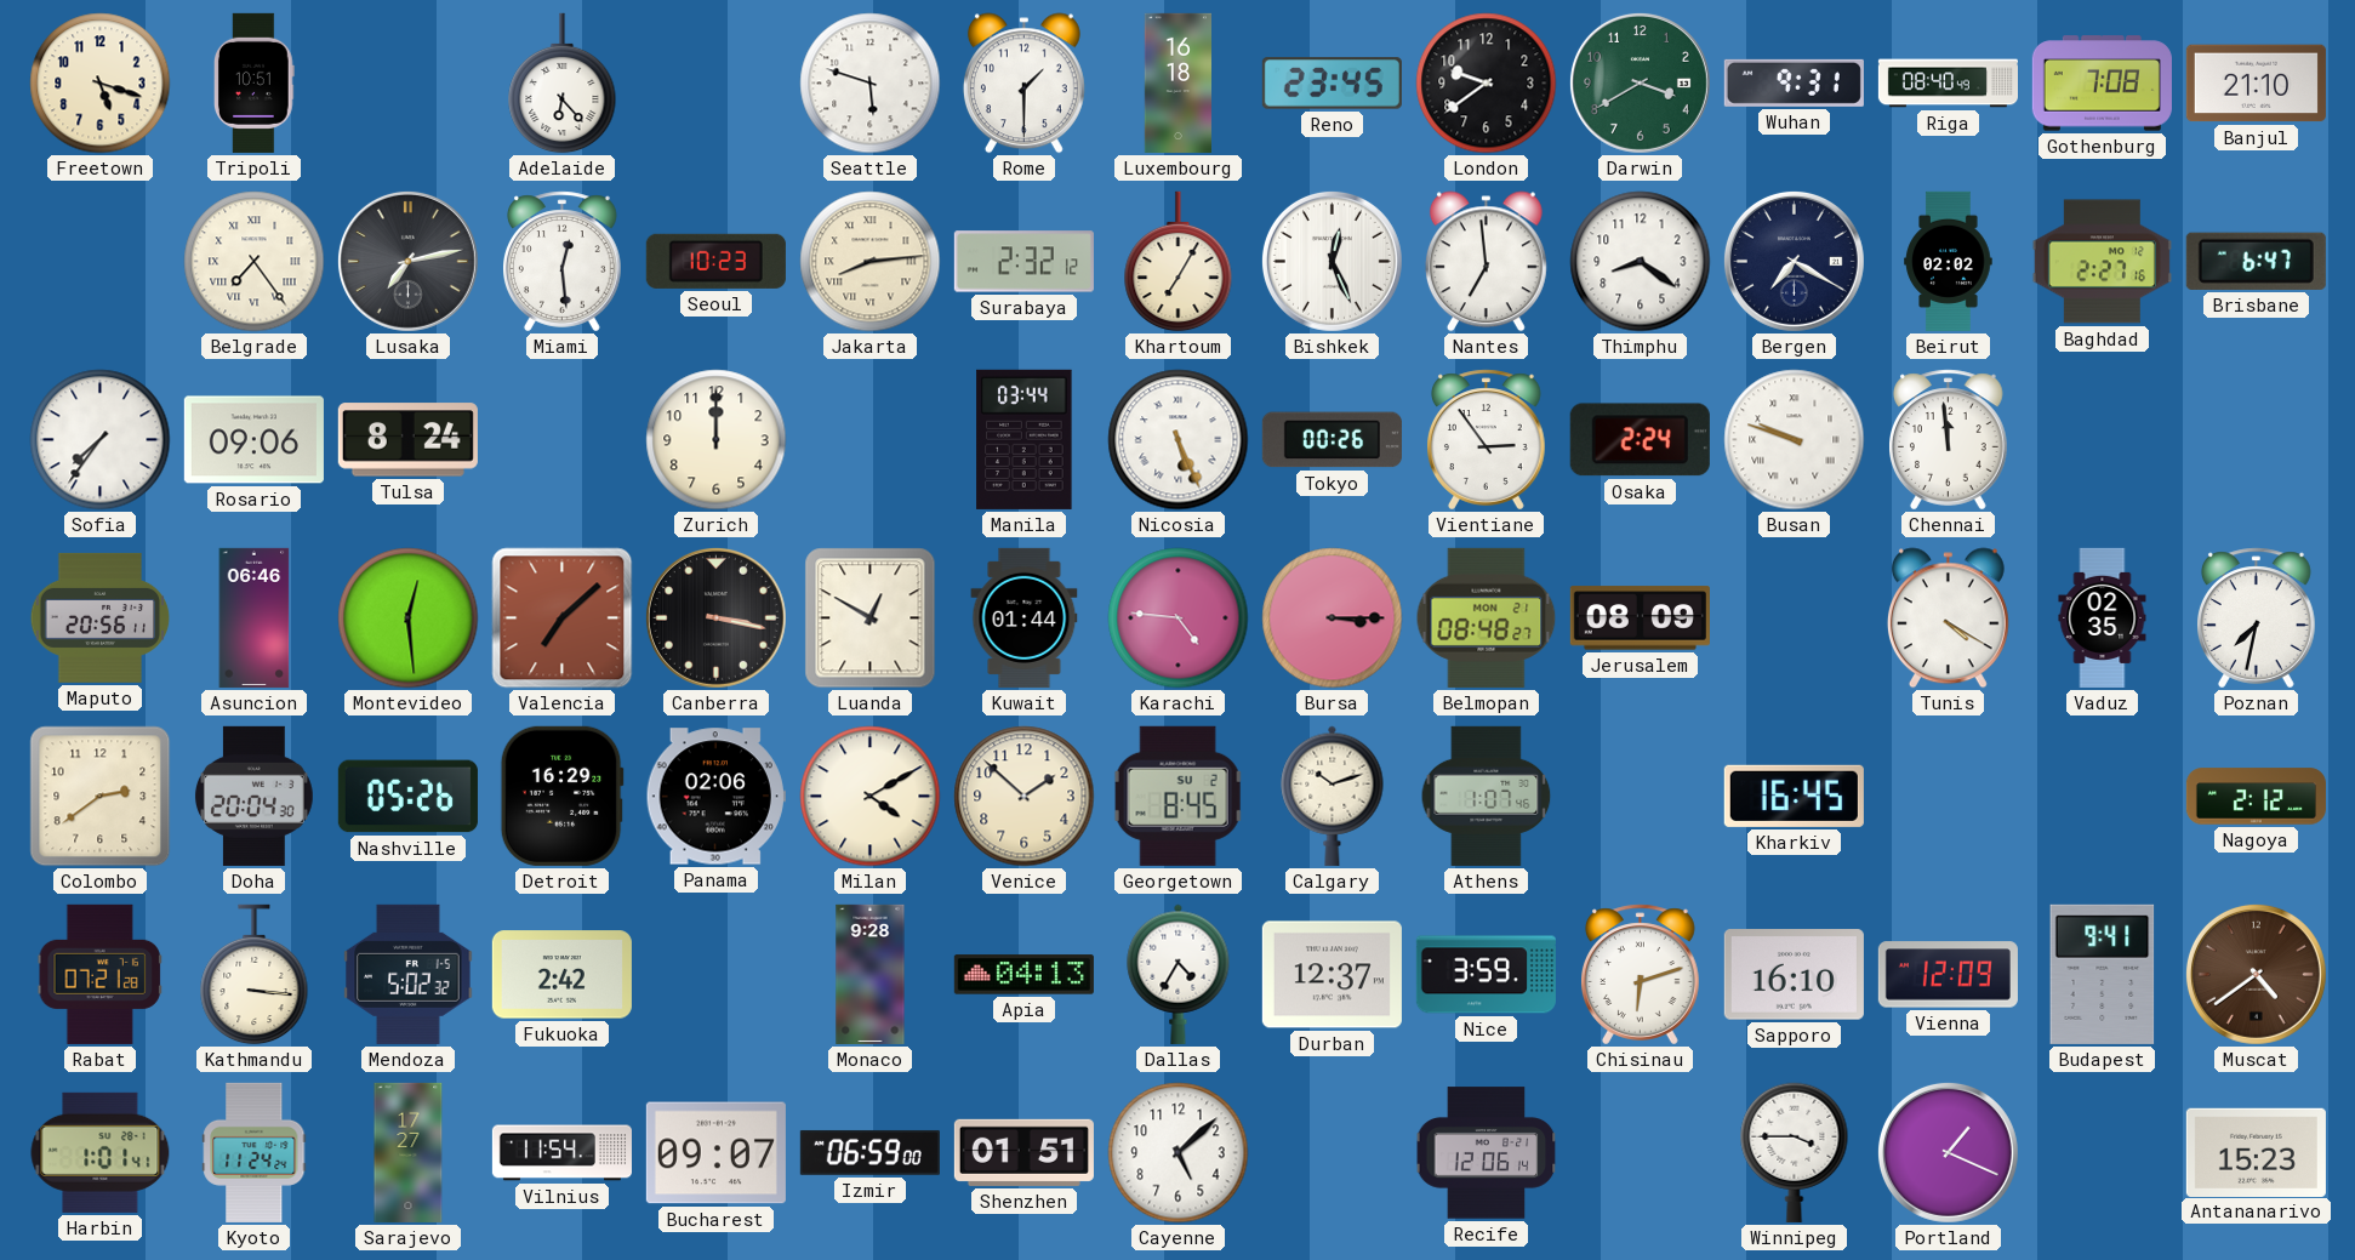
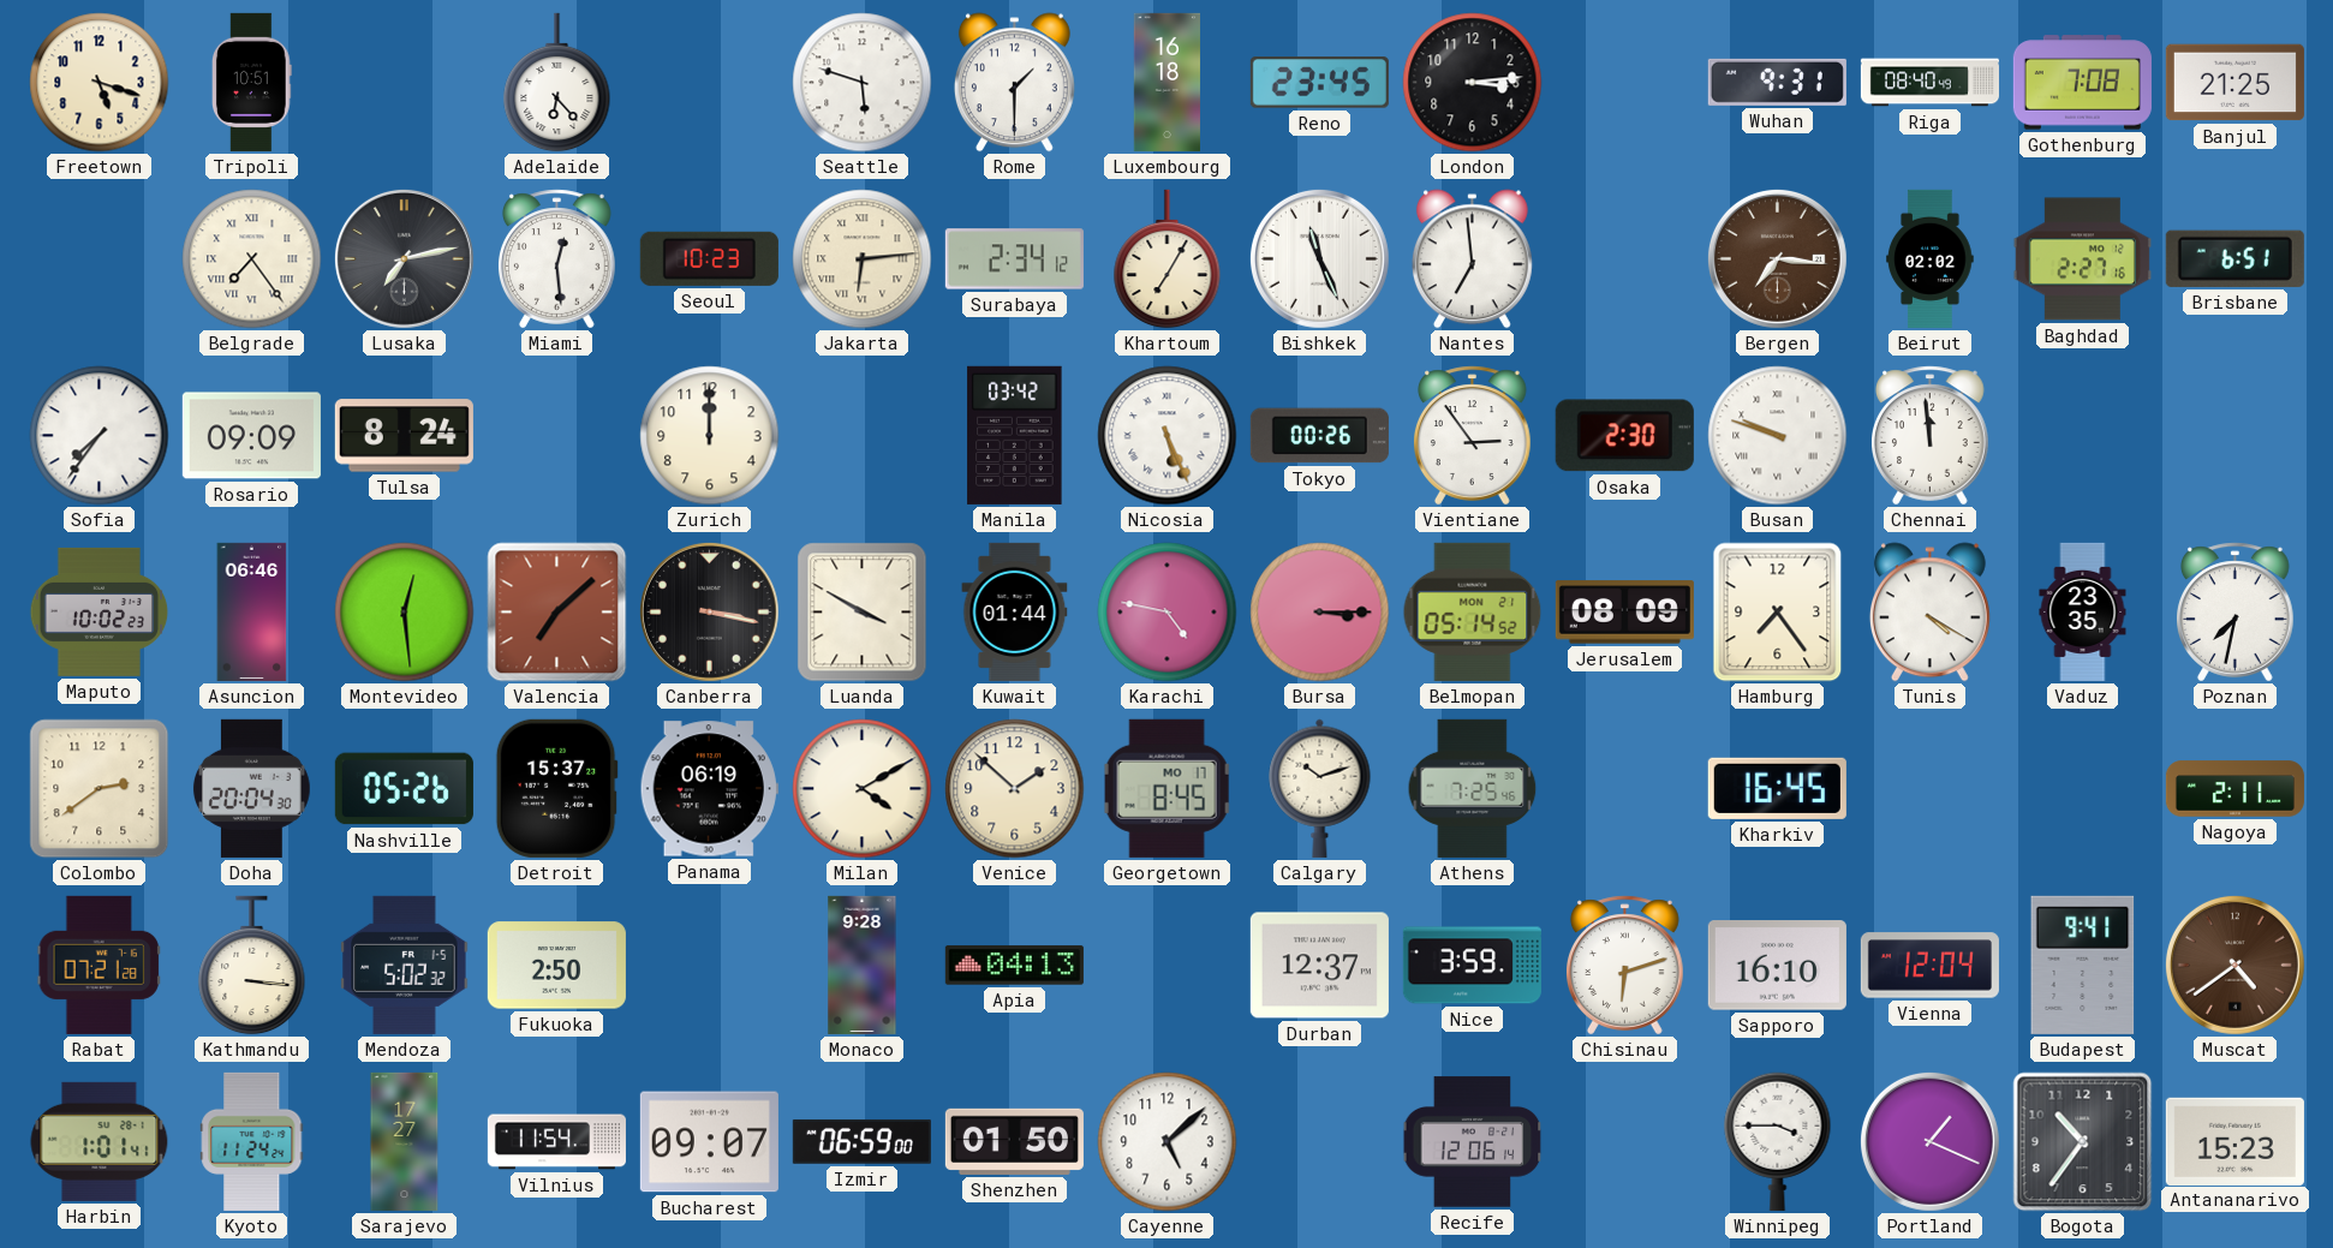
London: 9:39 -> 3:14 (1473, 83)
Darwin: 3:40 -> none (1640, 82)
Banjul: 21:10 -> 21:25 (2234, 83)
Jakarta: 8:14 -> 6:14 (863, 259)
Surabaya: 2:32 -> 2:34 (1014, 259)
Bishkek: 12:26 -> 11:26 (1319, 258)
Thimphu: 8:21 -> none (1641, 262)
Bergen: 7:20 -> 7:16 (1777, 258)
Bergen dial: navy -> brown (1777, 258)
Brisbane: 6:47 -> 6:51 (2234, 258)
Rosario: 09:06 -> 09:09 (251, 436)
Manila: 03:44 -> 03:42 (1015, 435)
Osaka: 2:24 -> 2:30 (1624, 436)
Maputo: 20:56 -> 10:02 (100, 611)
Luanda: 12:50 -> 3:50 (863, 613)
Karachi: 4:46 -> 4:47 (1168, 613)
Belmopan: 08:48 -> 05:14 (1473, 611)
Hamburg: none -> 7:24 (1778, 613)
Vaduz: 02:35 -> 23:35 (2083, 611)
Detroit: 16:29 -> 15:37 (556, 788)
Panama: 02:06 -> 06:19 (709, 789)
Georgetown date: SU 2 -> MO 17 (1166, 788)
Athens: 1:07 -> 7:25 (1473, 788)
Nagoya: 2:12 -> 2:11 (2234, 789)
Fukuoka: 2:42 -> 2:50 (556, 966)
Dallas: 4:35 -> none (1179, 974)
Vienna: 12:09 -> 12:04 (1929, 966)
Shenzhen: 01:51 -> 01:50 (1014, 1141)
Bogota: none -> 10:36 (2083, 1142)
